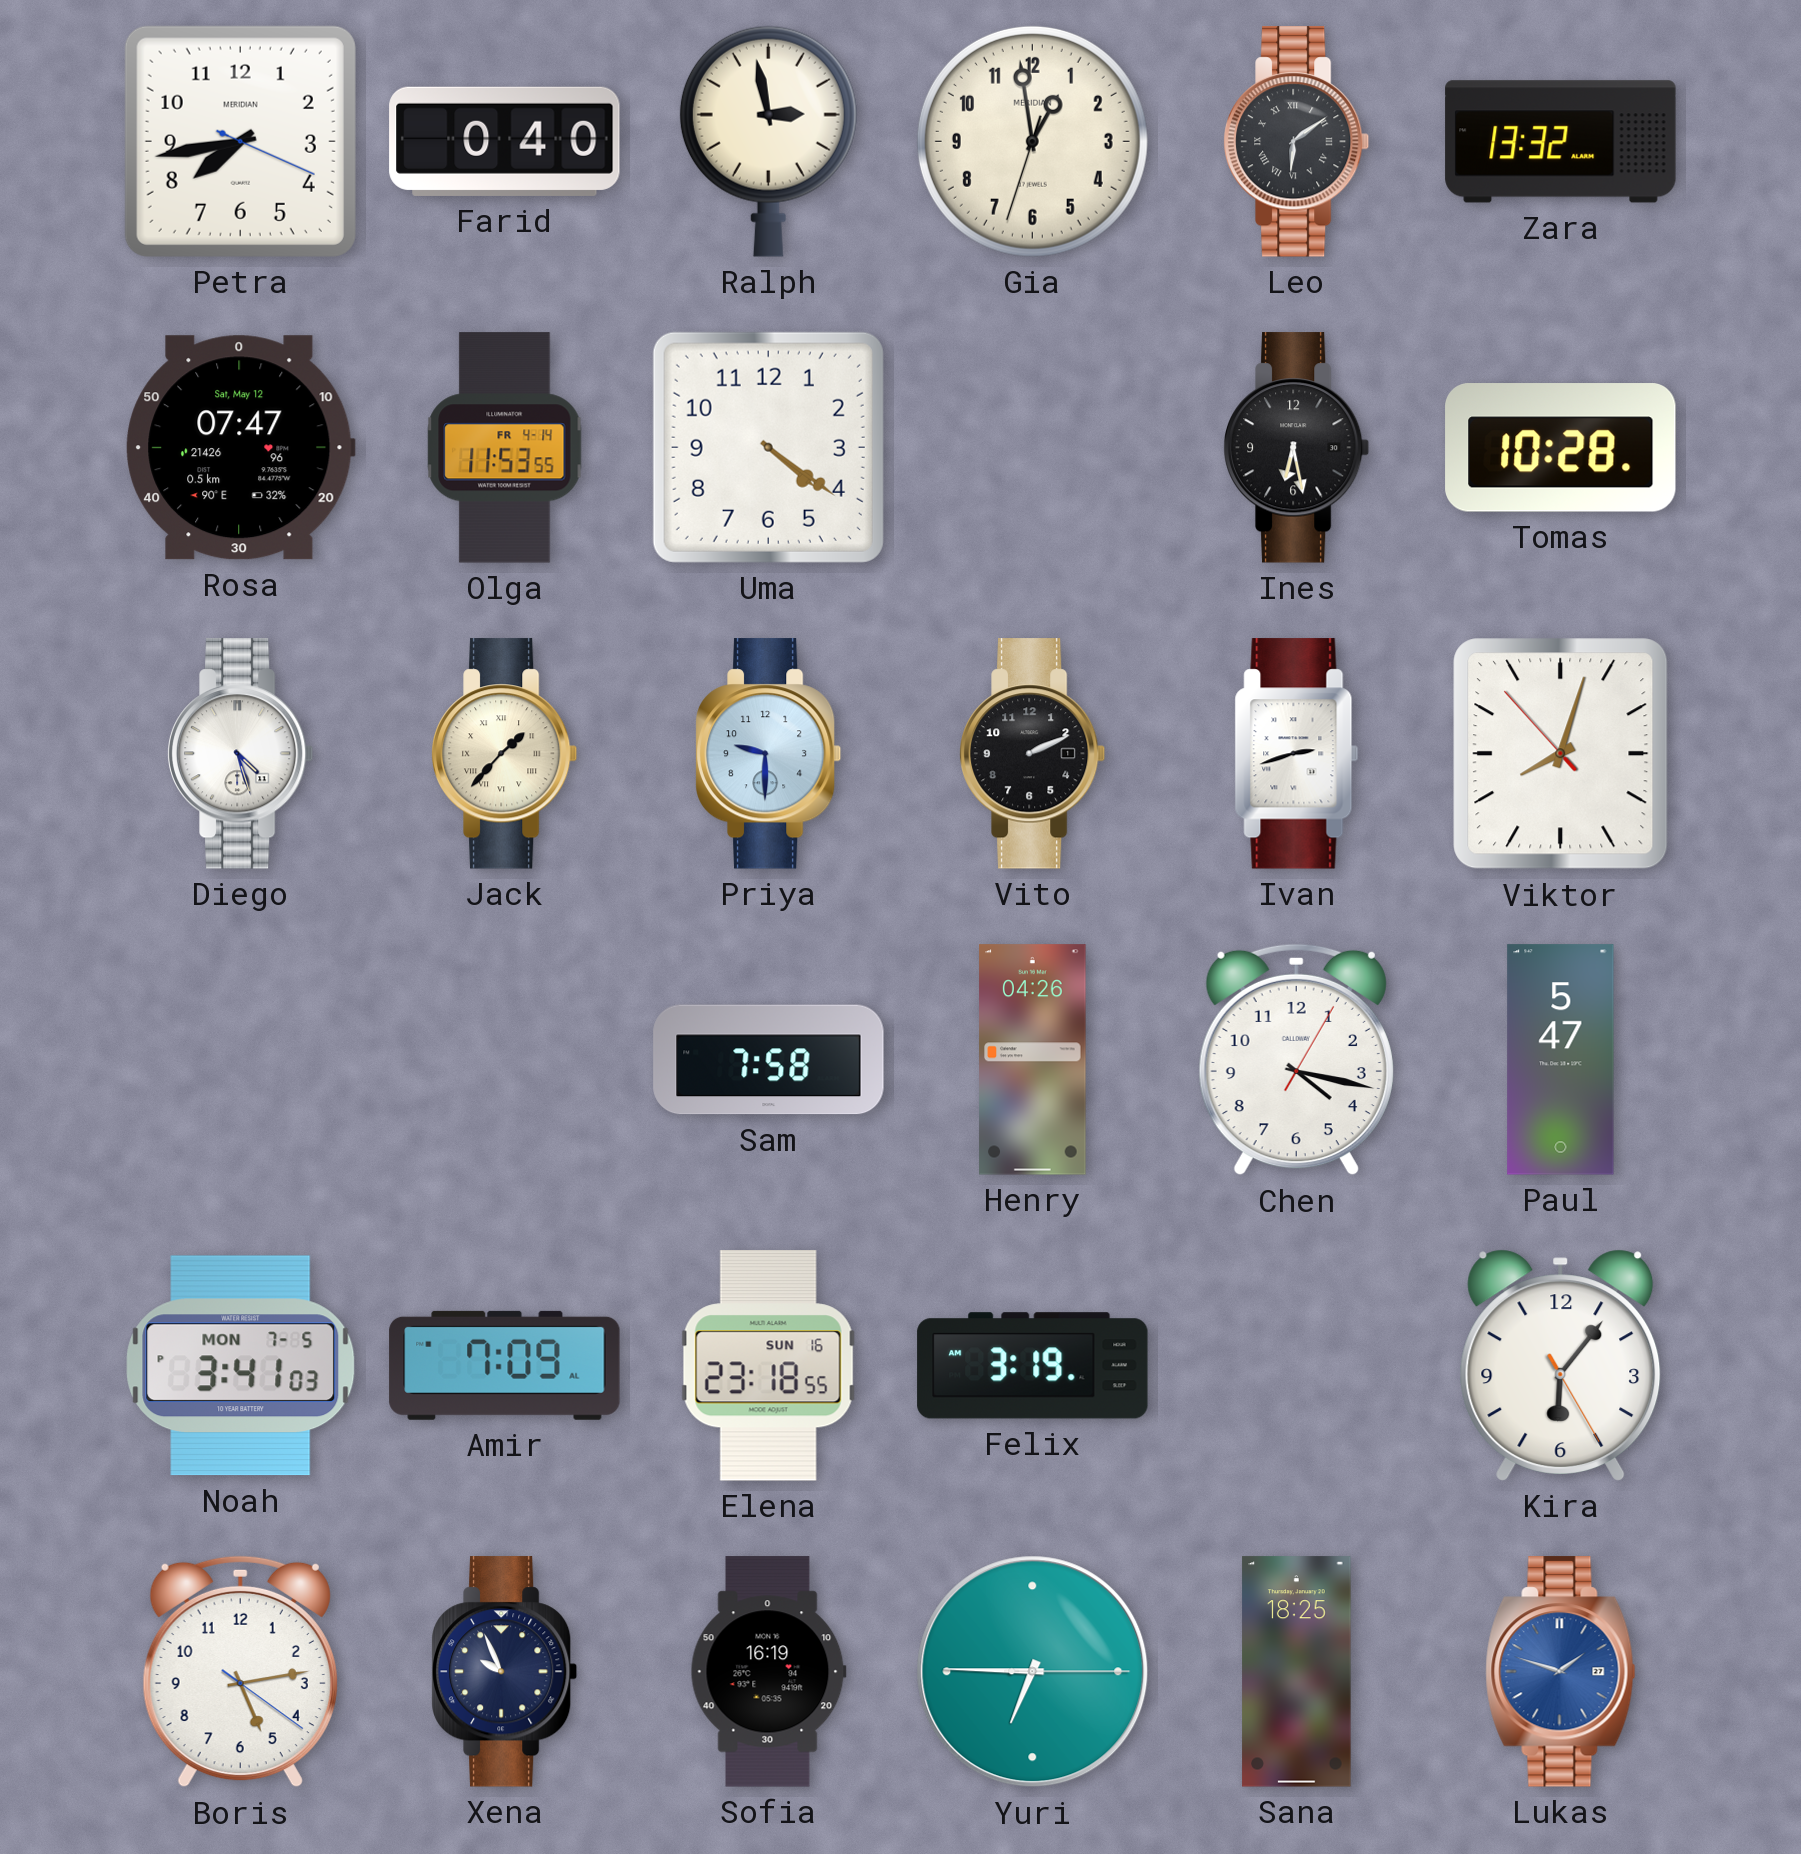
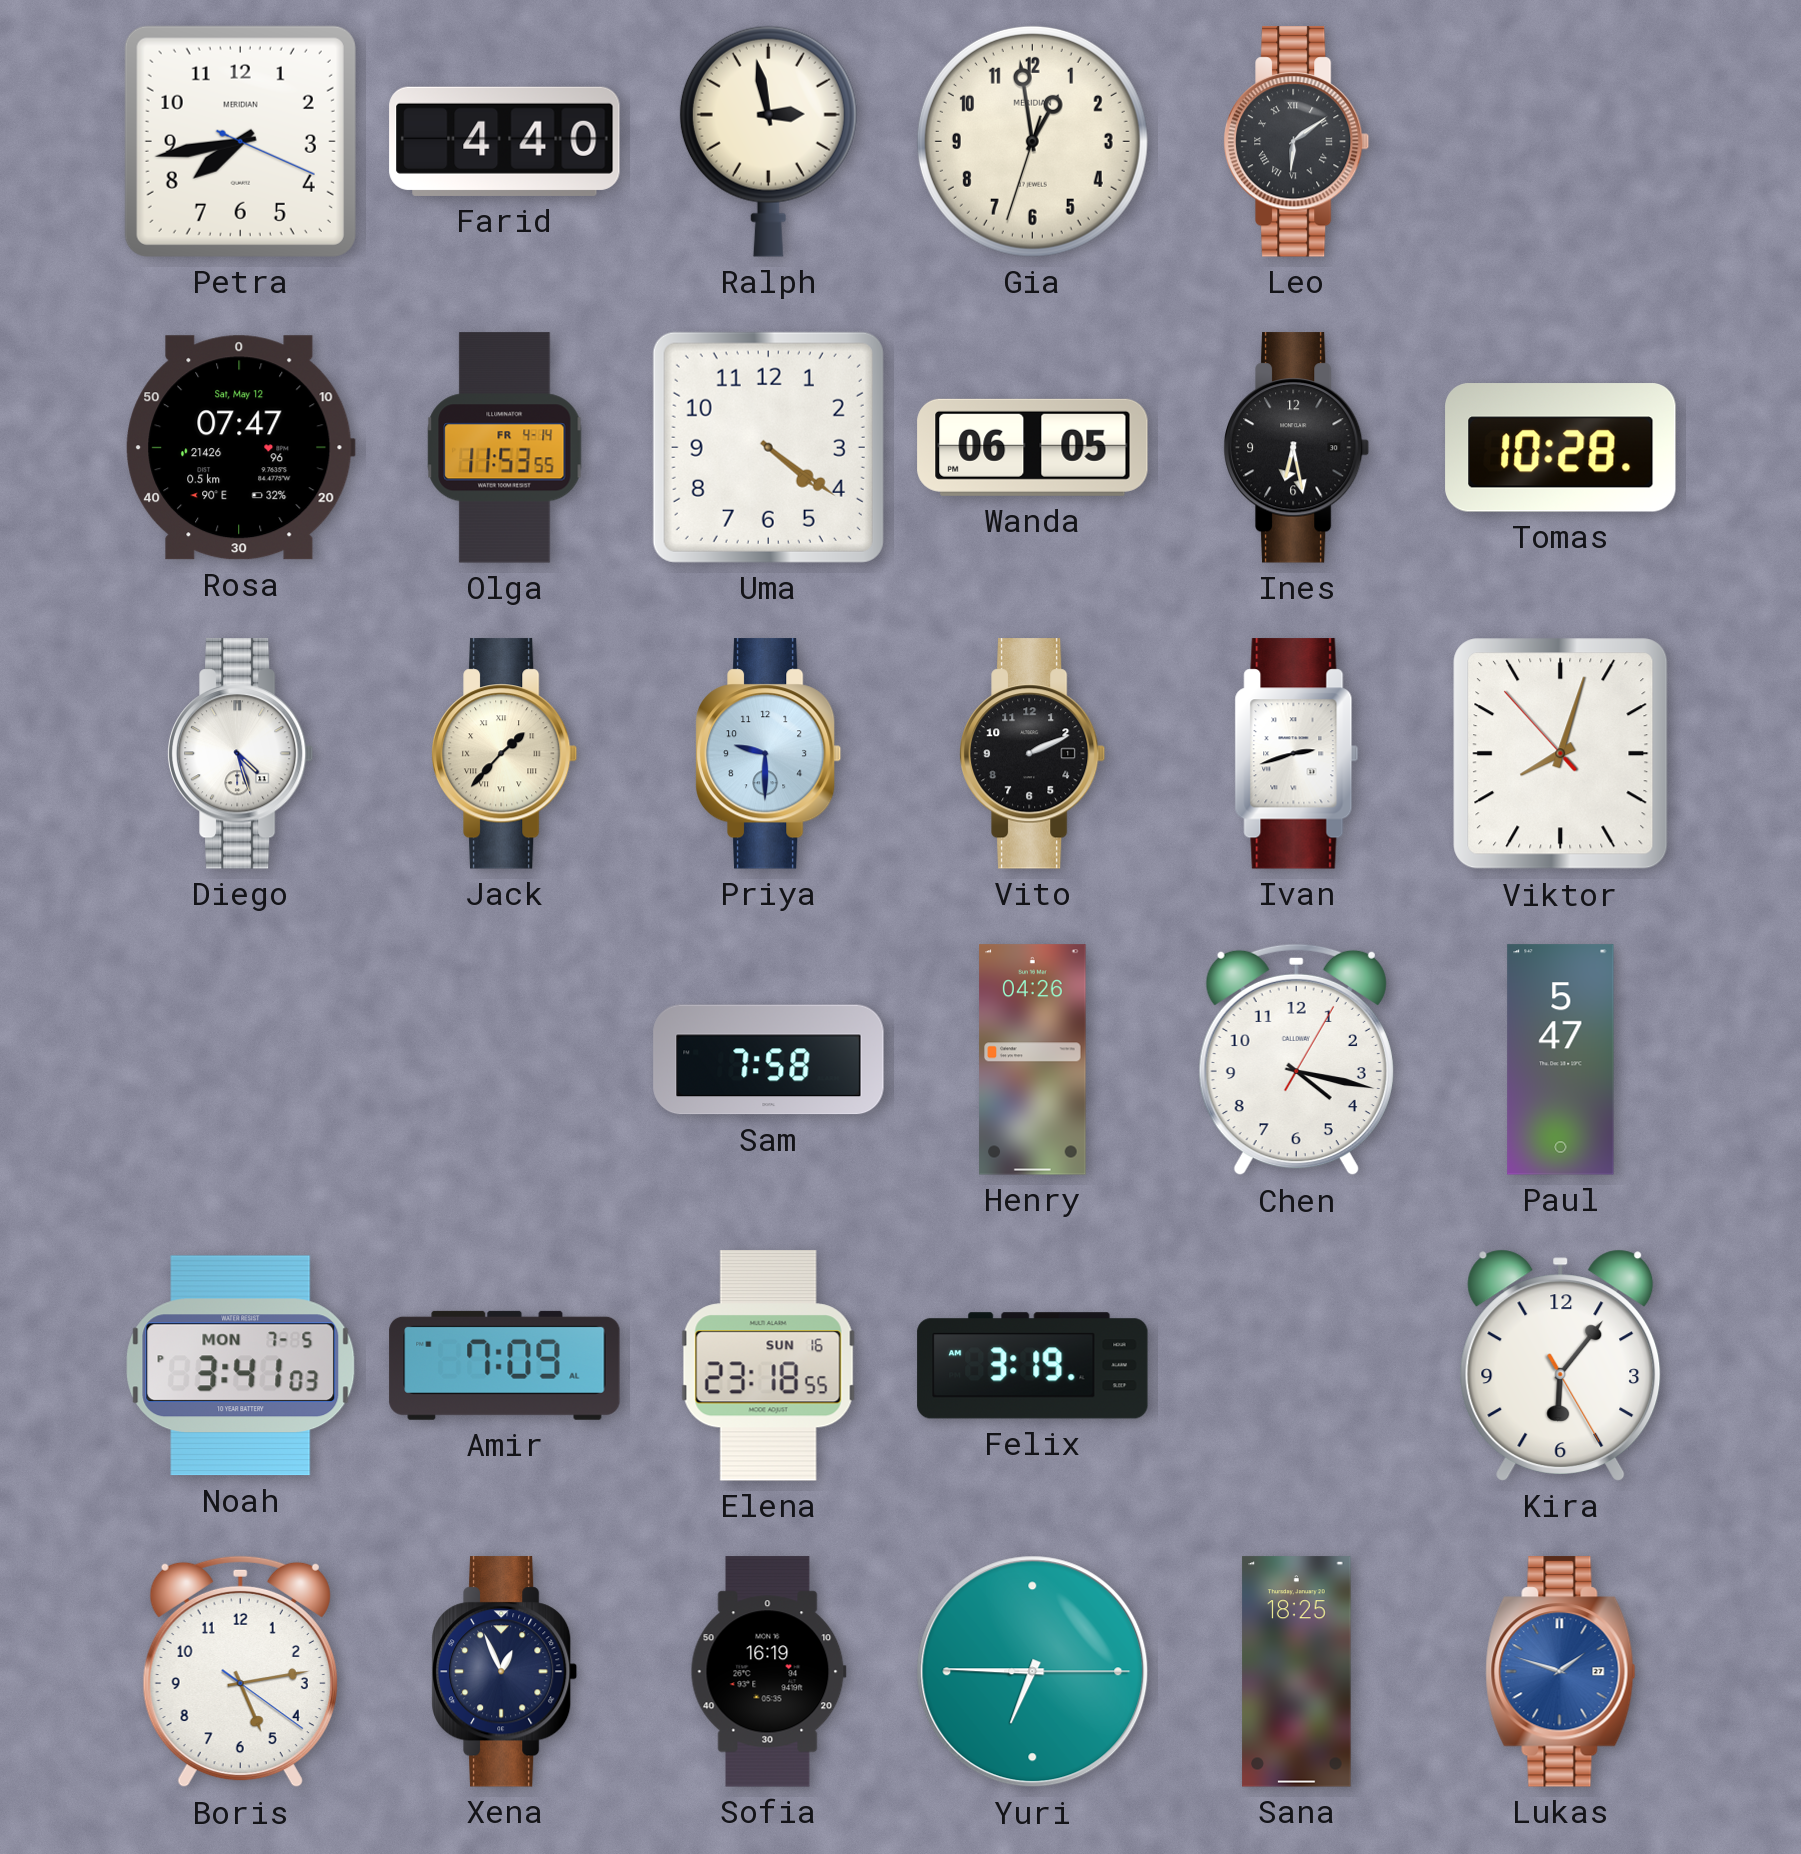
Farid: 0:40 -> 4:40 (505, 141)
Zara: 13:32 -> none (1561, 142)
Wanda: none -> 06:05 (1033, 447)
Xena: 9:56 -> 12:56 (505, 1672)
